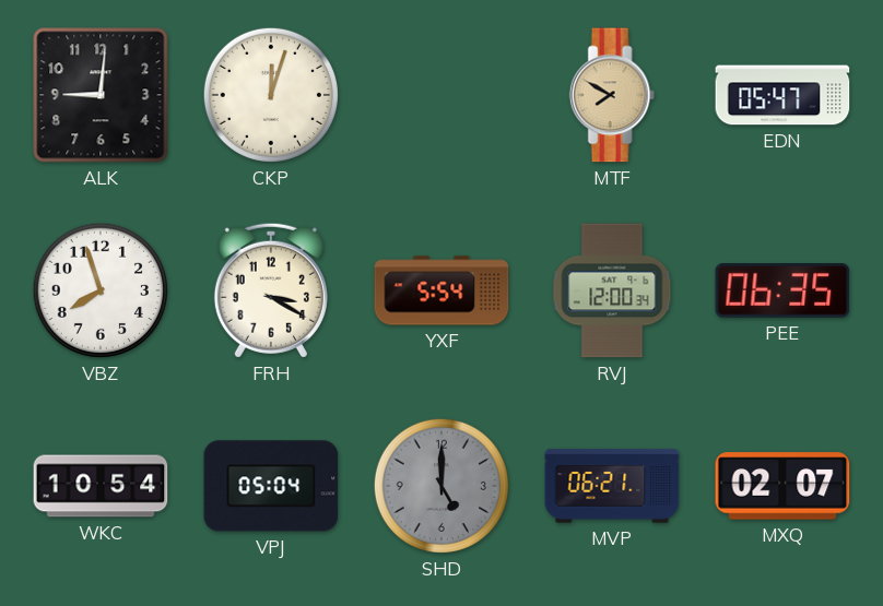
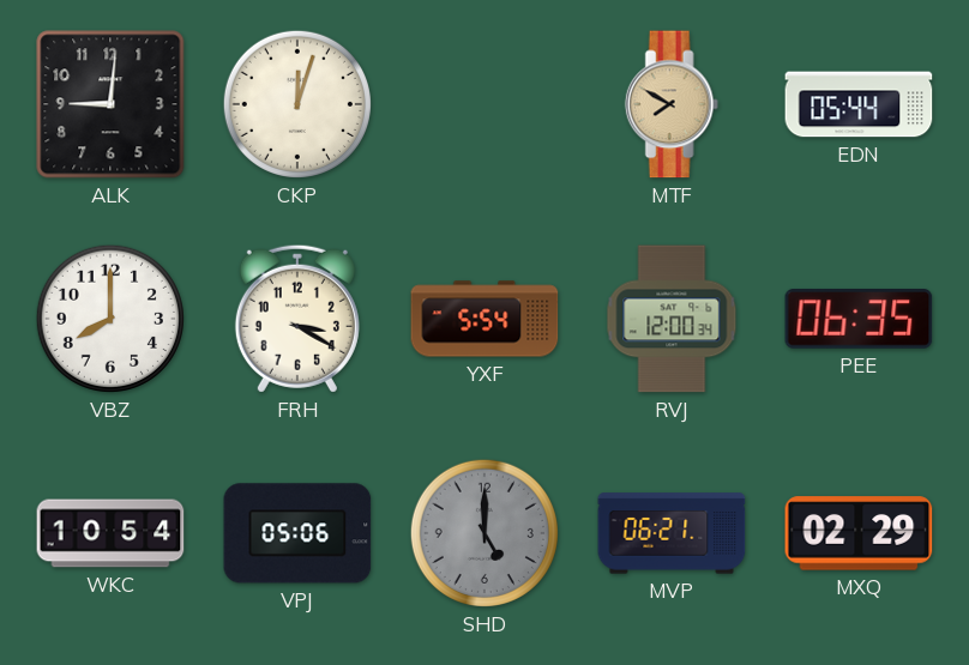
EDN: 05:47 -> 05:44 (859, 104)
VBZ: 7:57 -> 8:00 (110, 319)
VPJ: 05:04 -> 05:06 (297, 533)
MXQ: 02:07 -> 02:29 (859, 533)
